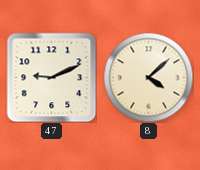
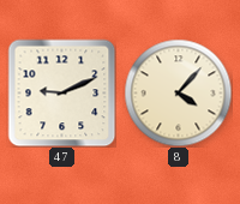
8: 4:08 -> 4:07 (178, 92)
